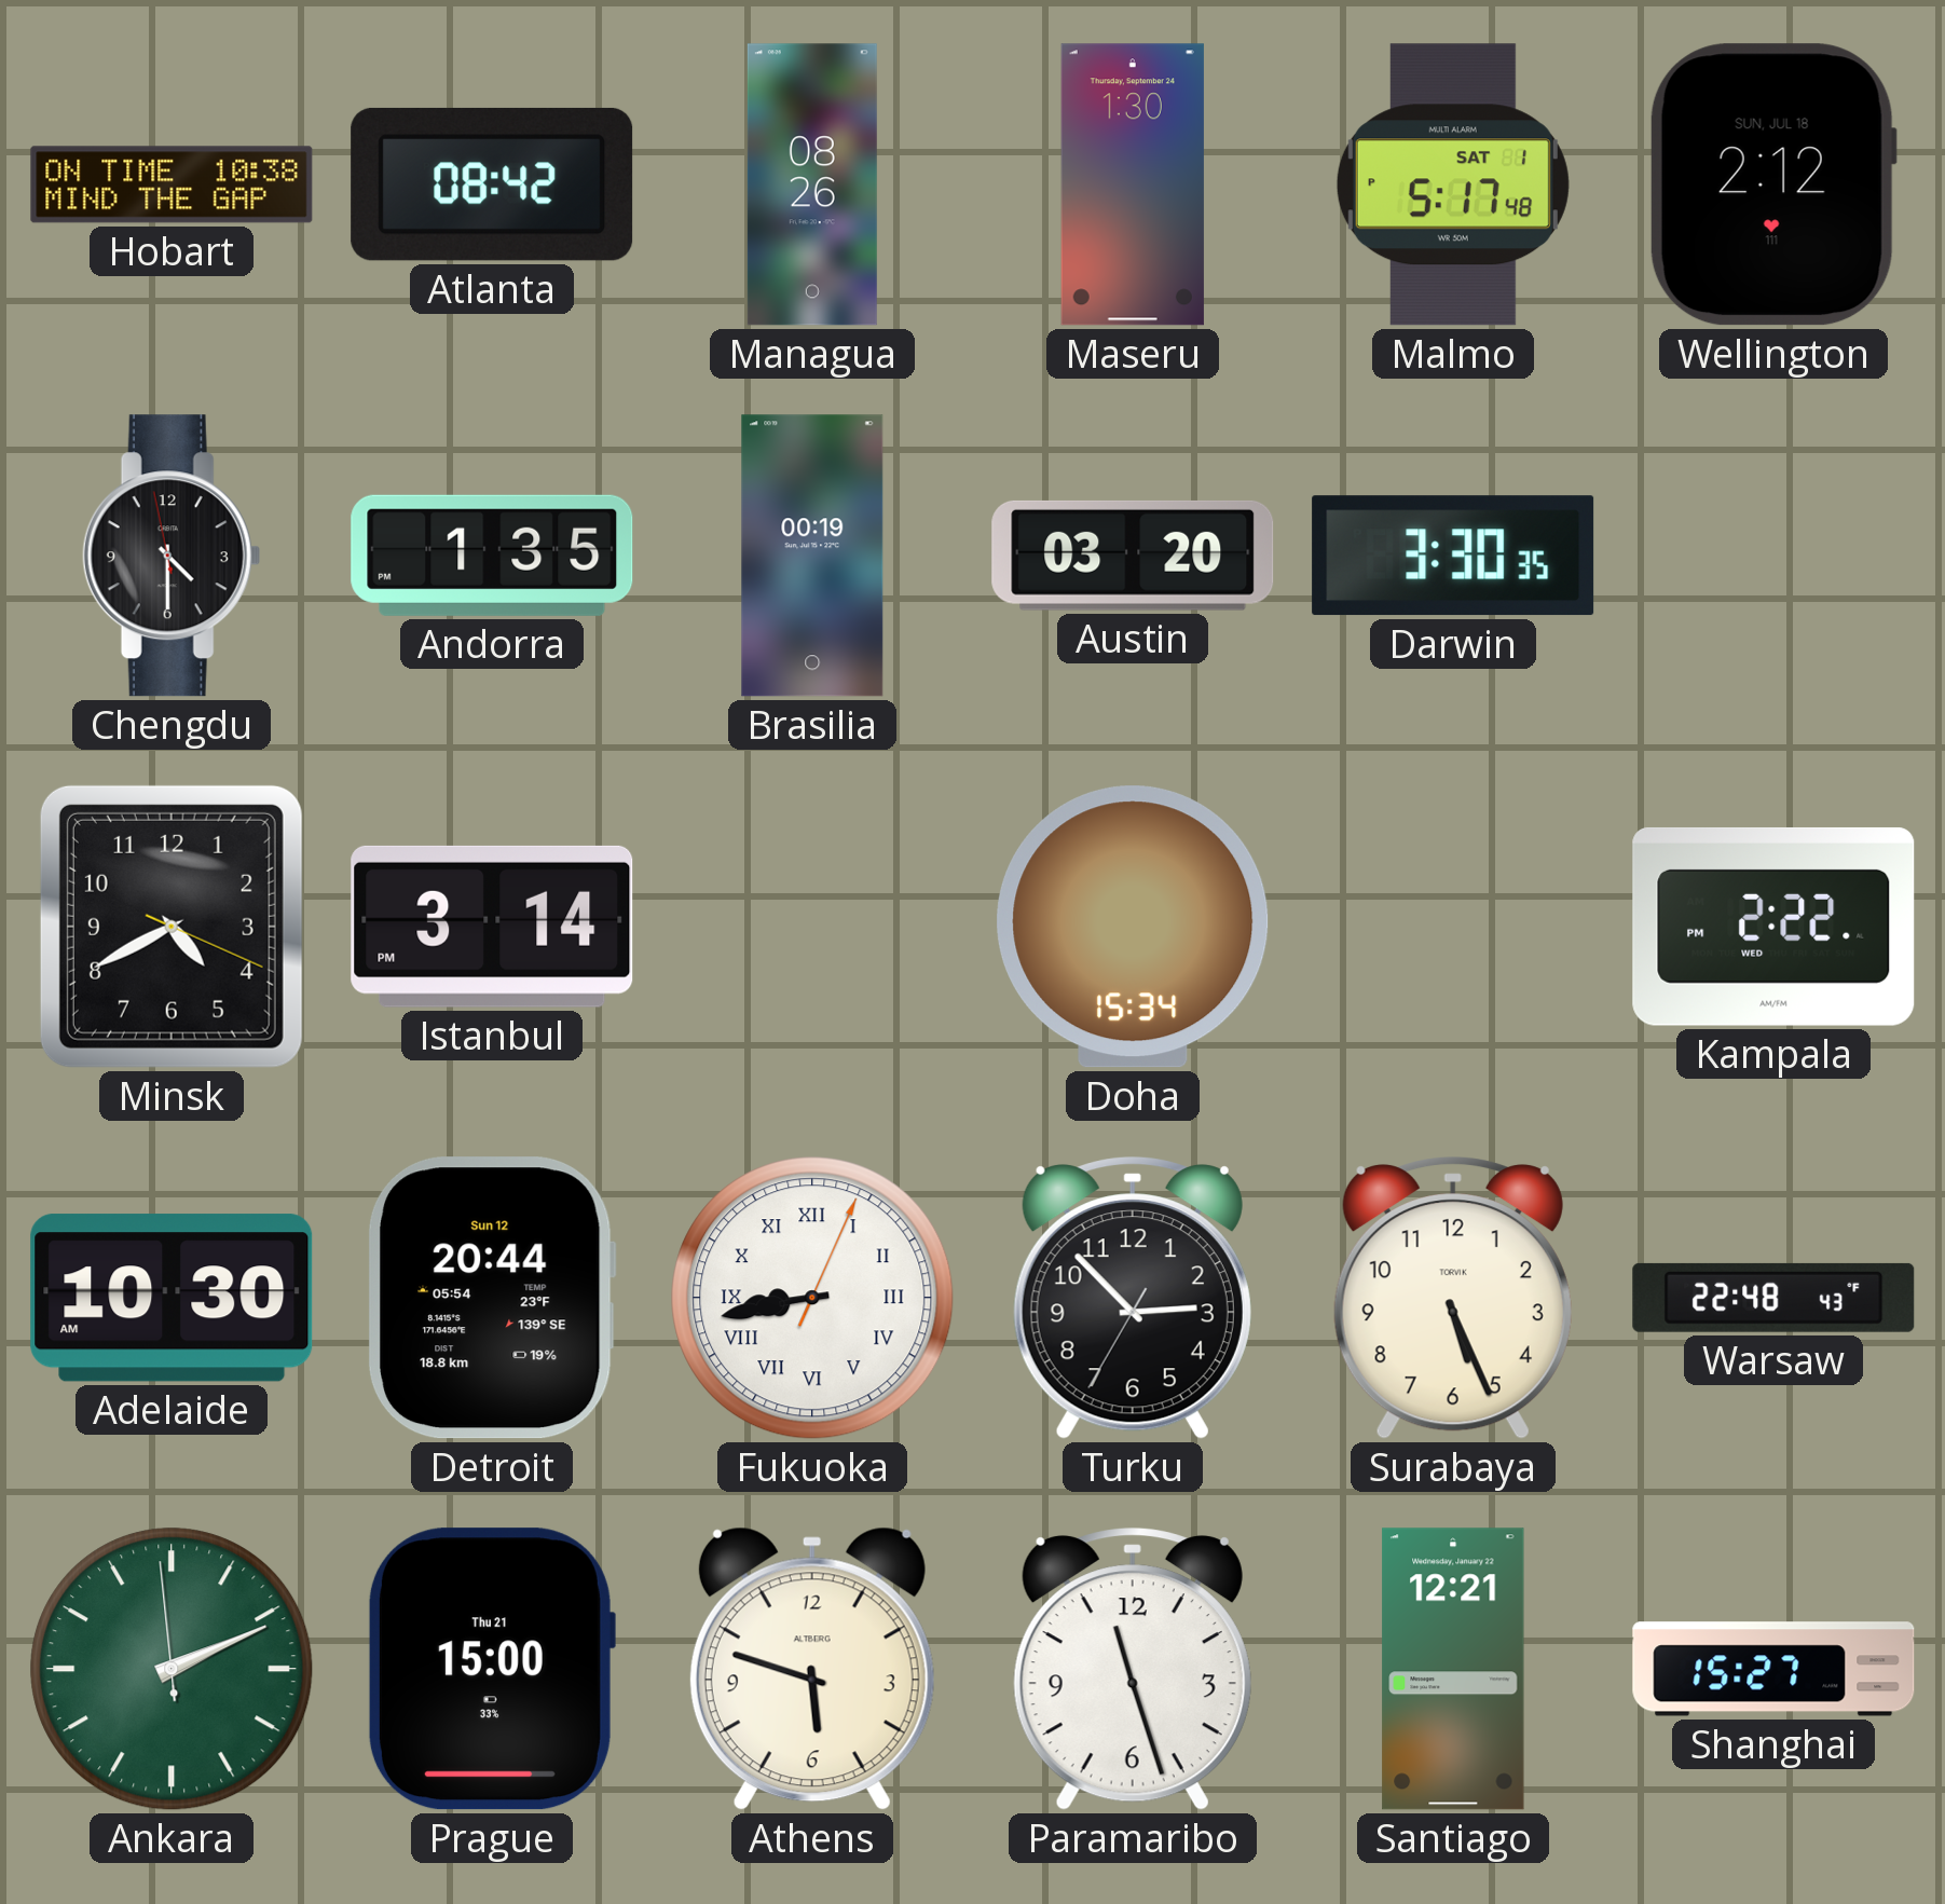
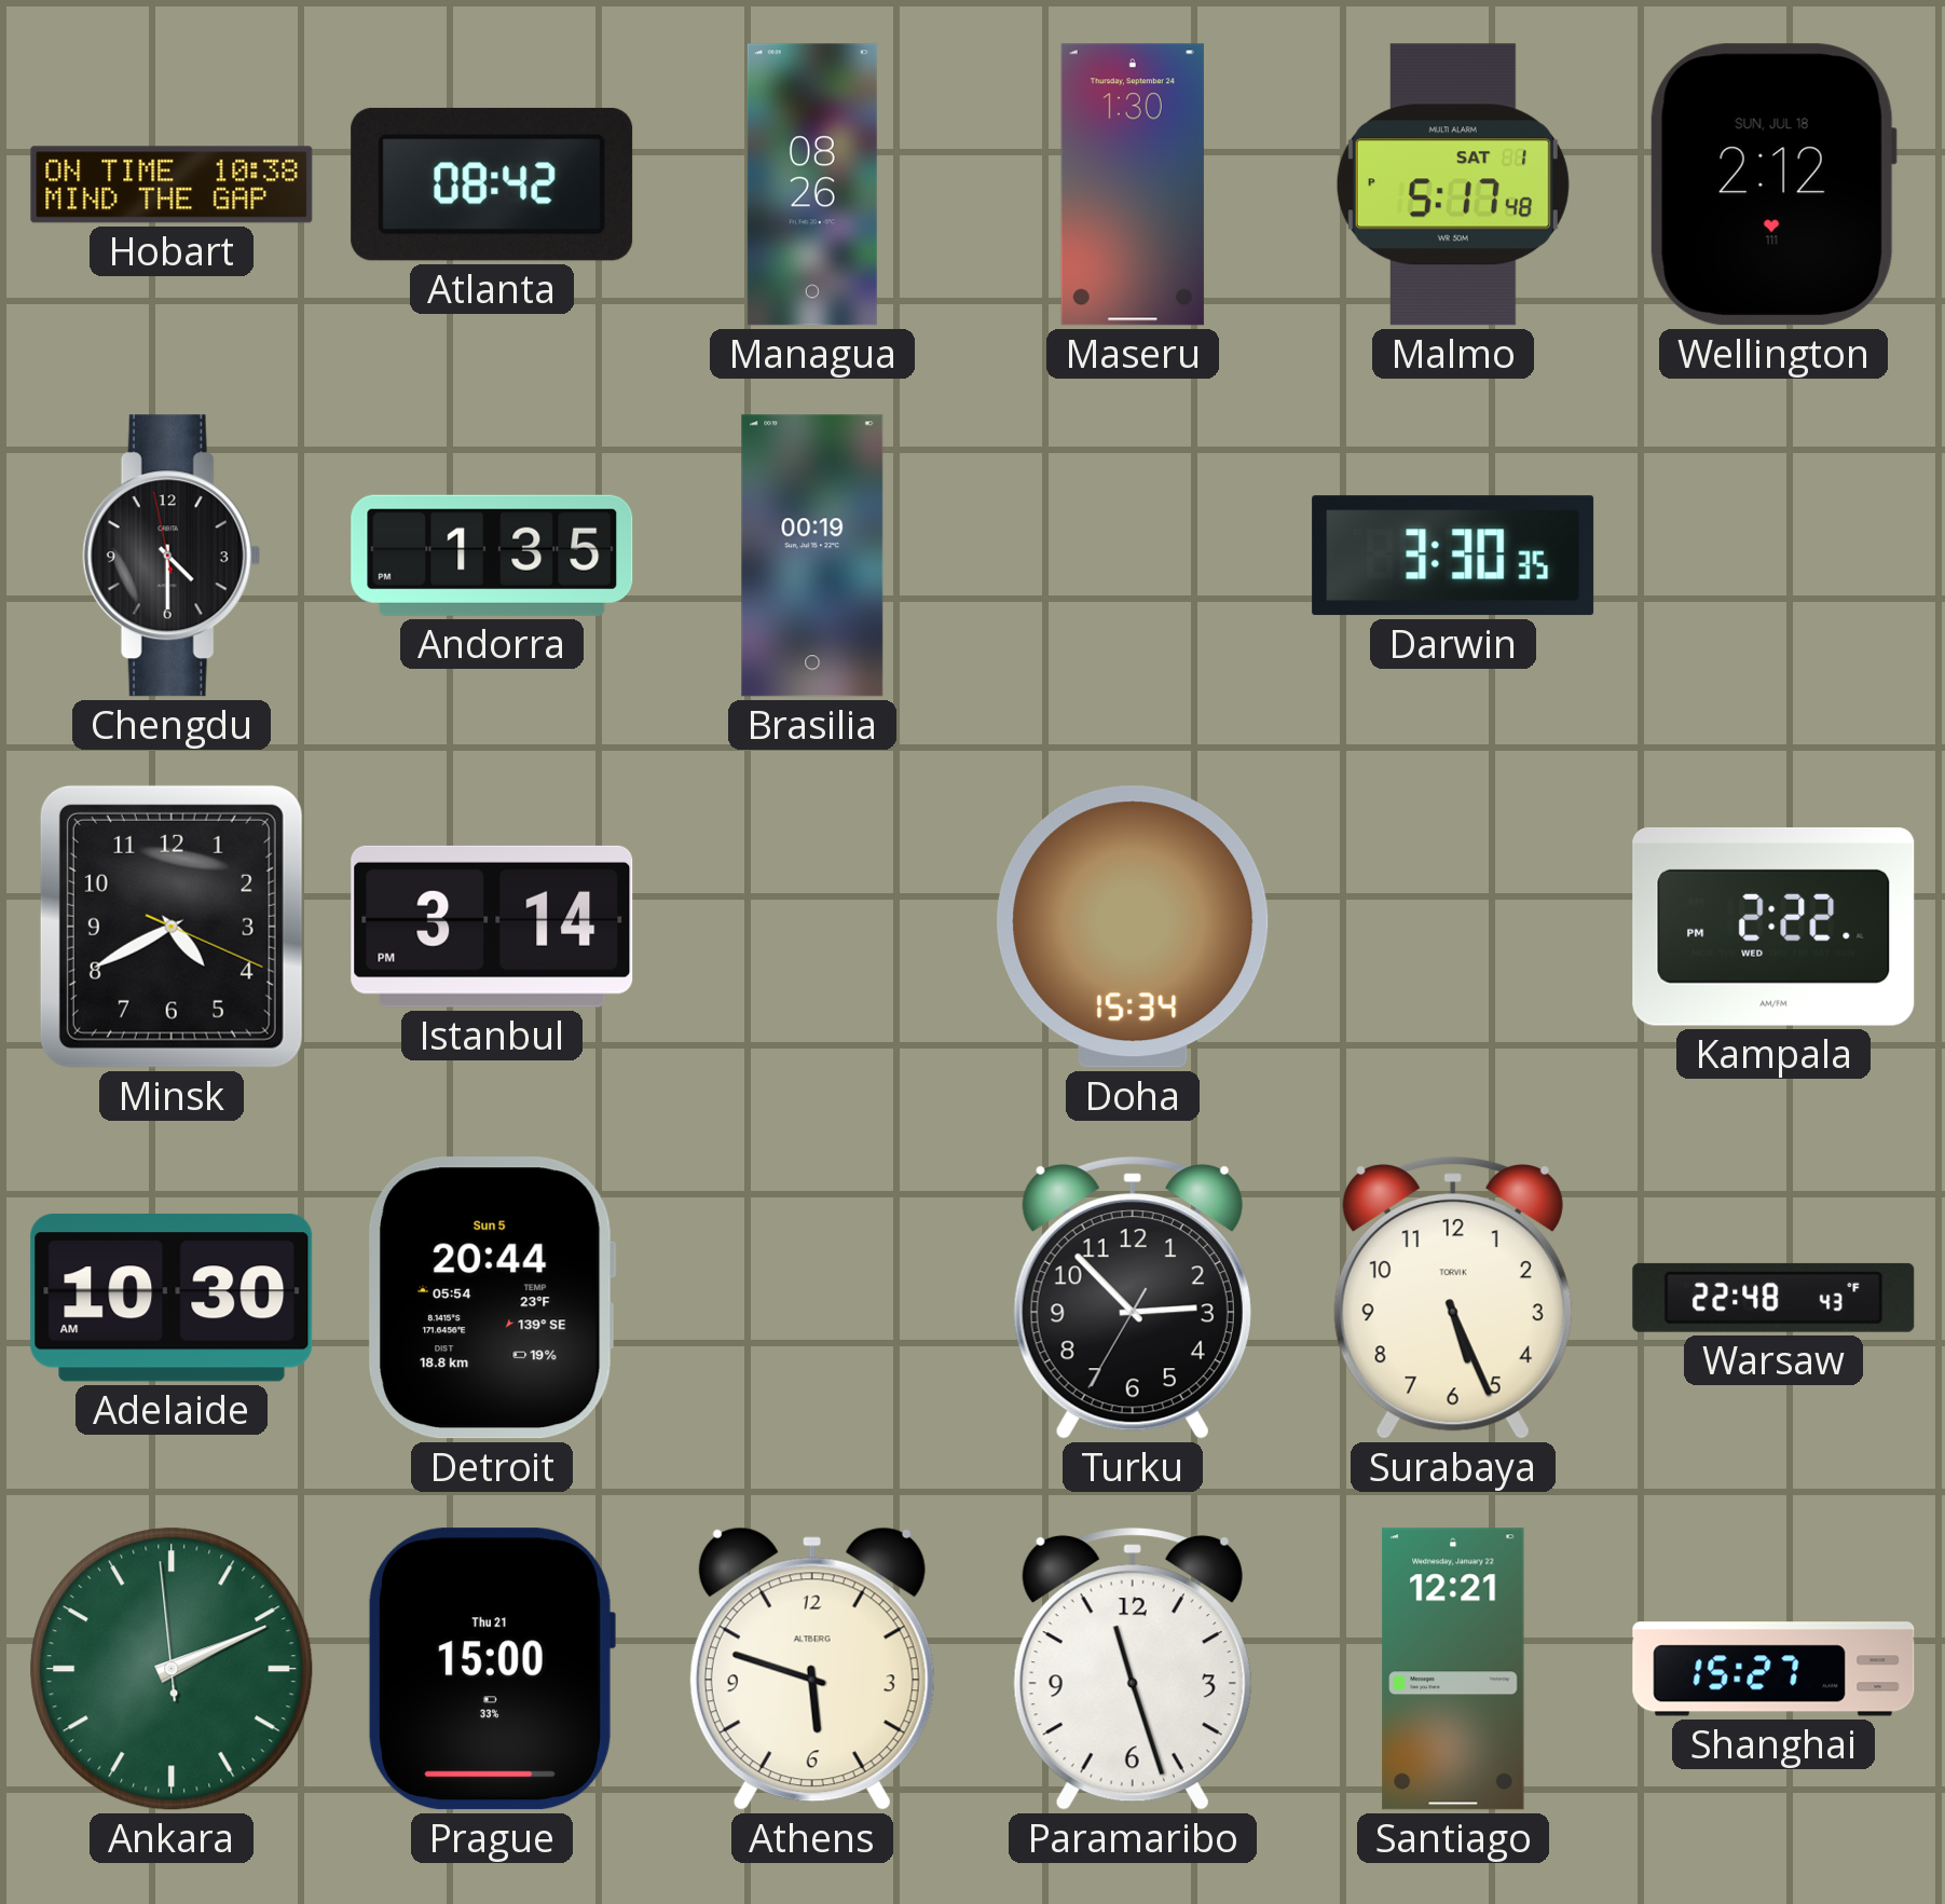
Austin: 03:20 -> none (1133, 556)
Detroit date: Sun 12 -> Sun 5 (491, 1298)
Fukuoka: 8:43 -> none (812, 1298)
